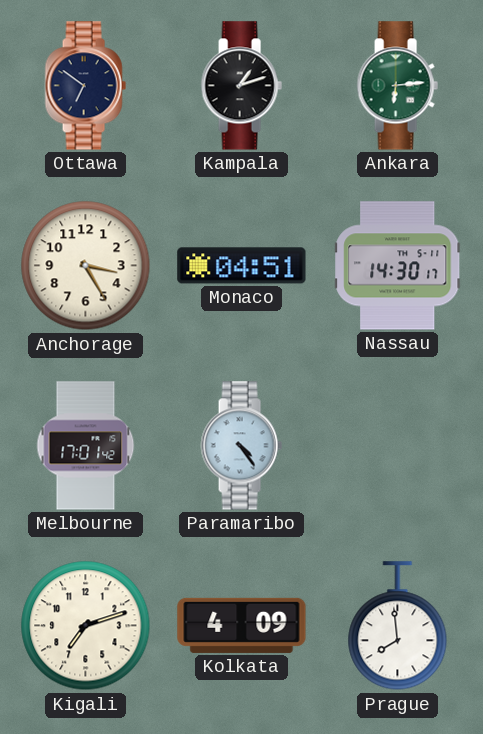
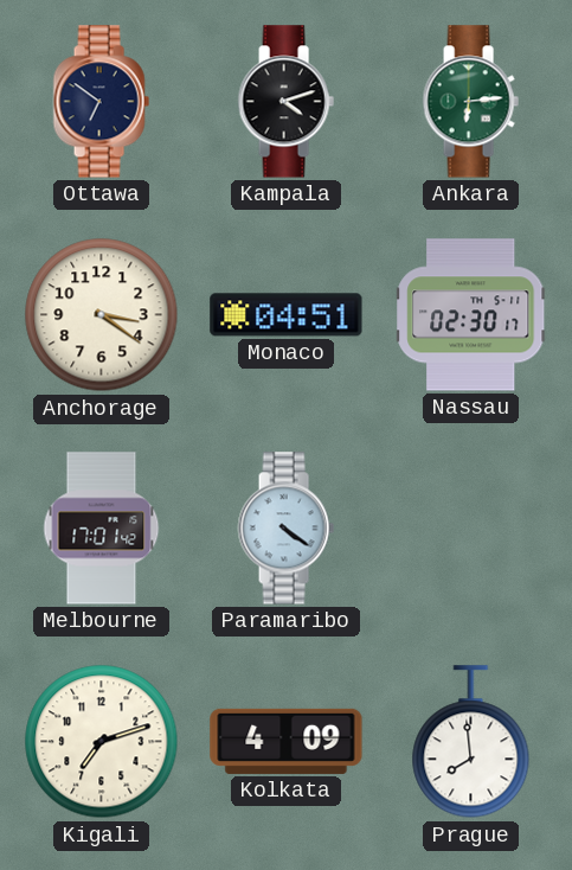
Kampala: 1:12 -> 4:12 (285, 102)
Anchorage: 3:25 -> 3:21 (102, 315)
Nassau: 14:30 -> 02:30 (471, 315)
Paramaribo: 4:24 -> 4:21 (285, 529)
